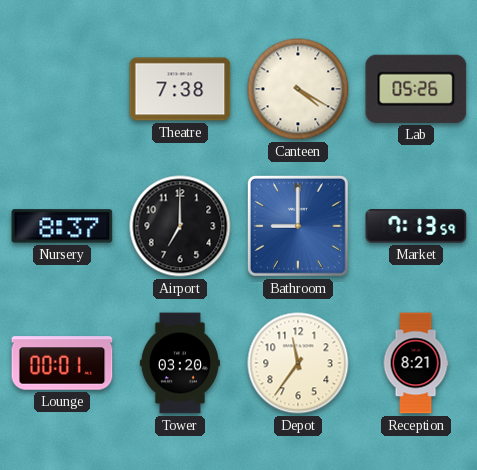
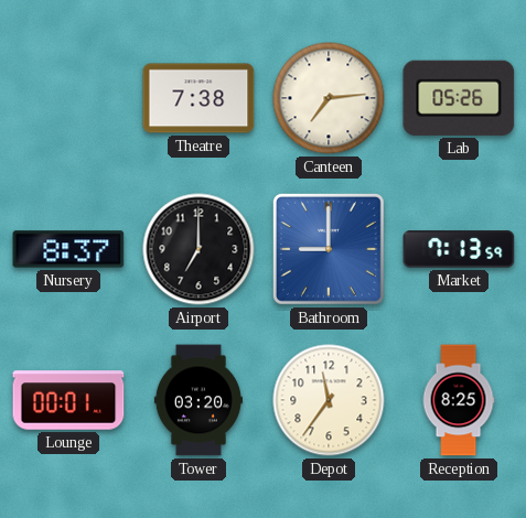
Canteen: 4:20 -> 7:14 (329, 98)
Reception: 8:21 -> 8:25 (459, 400)
